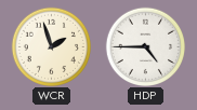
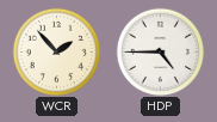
WCR: 1:57 -> 1:53 (56, 51)
